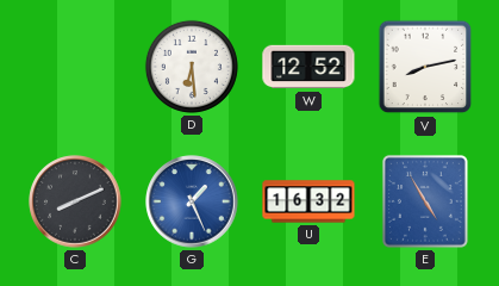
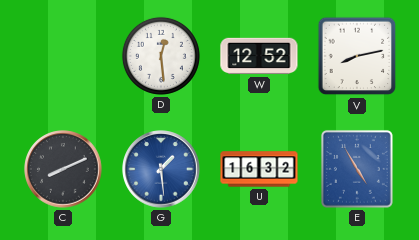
D: 6:29 -> 12:29 (161, 56)
G: 1:26 -> 1:29 (161, 169)
